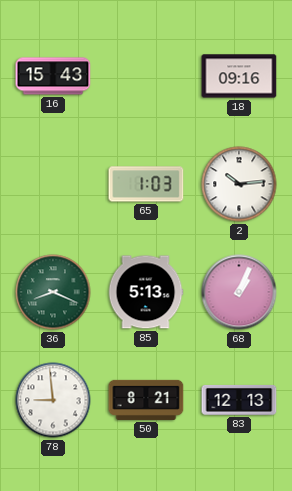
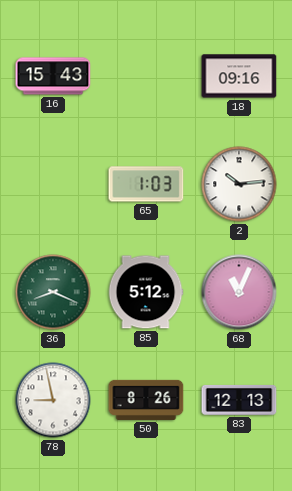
85: 5:13 -> 5:12 (146, 292)
68: 1:04 -> 11:04 (239, 292)
78: 8:59 -> 8:58 (53, 400)
50: 8:21 -> 8:26 (146, 400)
